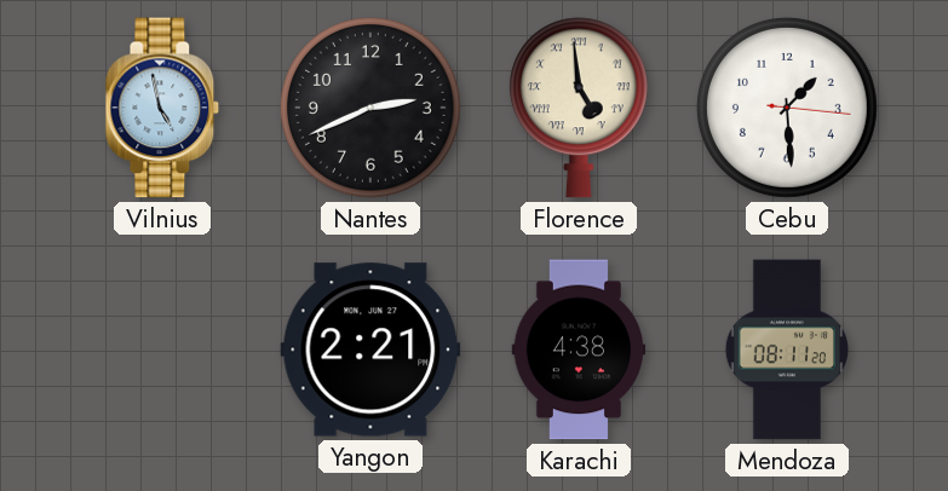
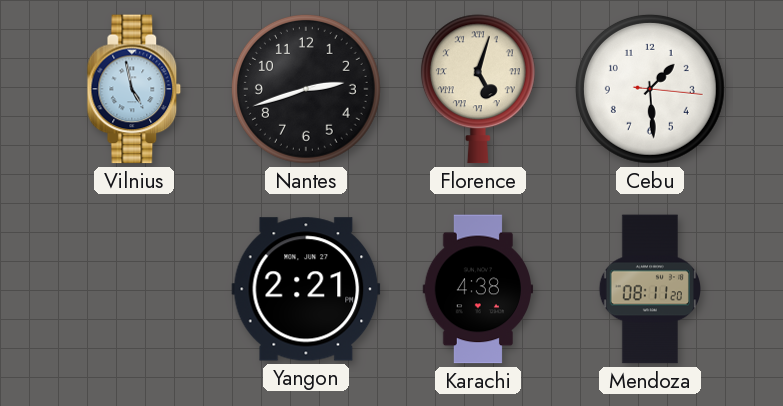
Nantes: 2:41 -> 2:42 (306, 89)
Florence: 4:59 -> 5:03 (478, 89)
